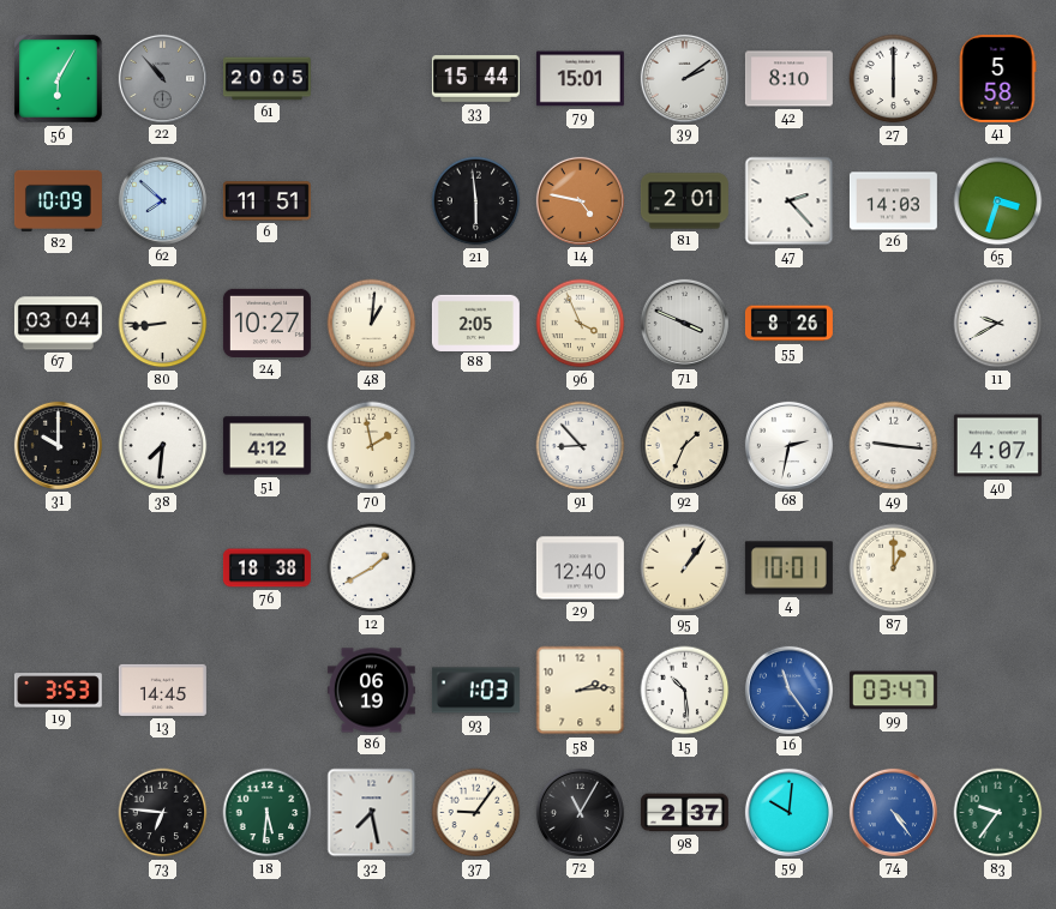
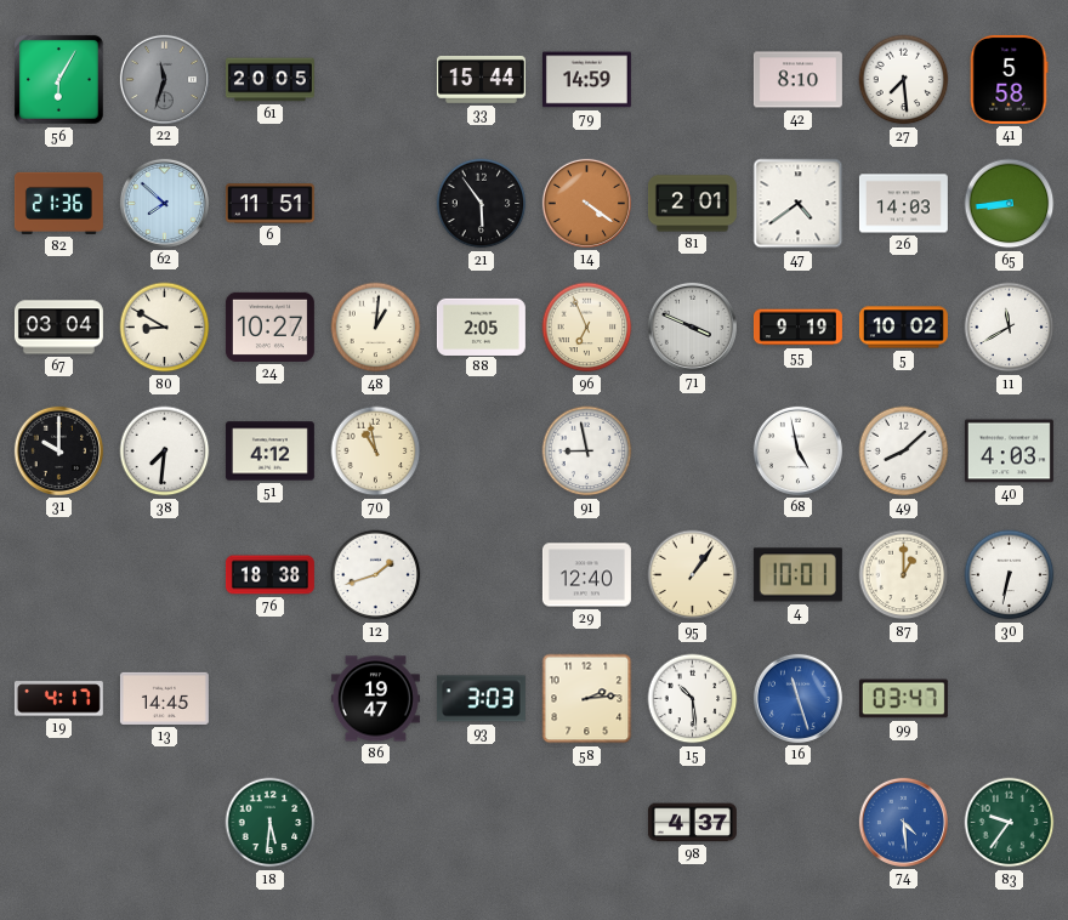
22: 10:53 -> 11:33 (164, 79)
79: 15:01 -> 14:59 (586, 80)
39: 2:09 -> none (684, 78)
27: 6:00 -> 7:29 (904, 80)
82: 10:09 -> 21:36 (58, 203)
21: 5:59 -> 5:54 (482, 204)
14: 4:47 -> 4:21 (586, 203)
47: 2:23 -> 4:39 (799, 204)
65: 3:33 -> 8:44 (1010, 204)
80: 8:44 -> 8:50 (165, 328)
96: 3:56 -> 6:56 (587, 328)
55: 8:26 -> 9:19 (797, 328)
5: none -> 10:02 (903, 328)
11: 9:40 -> 11:40 (1010, 328)
70: 1:58 -> 10:58 (376, 452)
91: 8:53 -> 8:58 (587, 452)
92: 1:34 -> none (685, 446)
68: 2:32 -> 4:58 (797, 450)
49: 9:16 -> 8:08 (904, 452)
40: 4:07 -> 4:03 (1009, 452)
12: 1:40 -> 1:42 (376, 575)
30: none -> 6:32 (1010, 575)
19: 3:53 -> 4:17 (58, 699)
86: 06:19 -> 19:47 (375, 699)
93: 1:03 -> 3:03 (481, 699)
16: 11:24 -> 11:27 (797, 698)
73: 6:46 -> none (163, 813)
32: 7:28 -> none (372, 813)
37: 9:06 -> none (476, 813)
72: 11:05 -> none (580, 812)
98: 2:37 -> 4:37 (692, 823)
59: 10:01 -> none (788, 812)
74: 4:24 -> 4:29 (903, 822)
